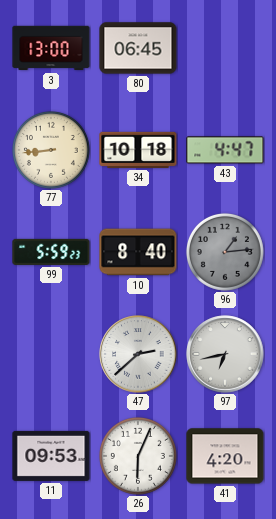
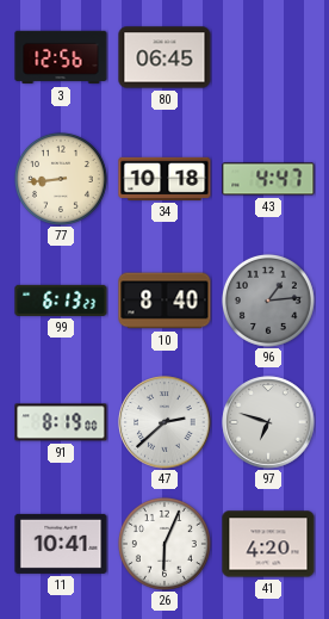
3: 13:00 -> 12:56 (61, 57)
99: 5:59 -> 6:13 (61, 301)
91: none -> 8:19 (61, 422)
97: 6:43 -> 6:48 (268, 422)
11: 09:53 -> 10:41 (61, 544)
